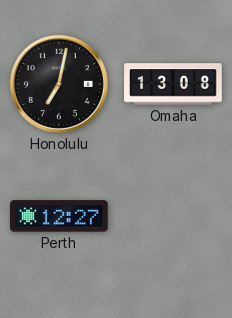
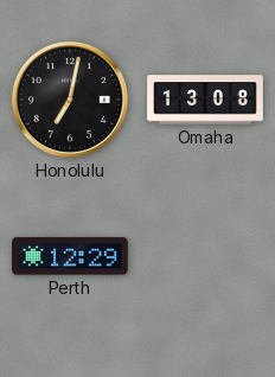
Perth: 12:27 -> 12:29 (70, 256)
